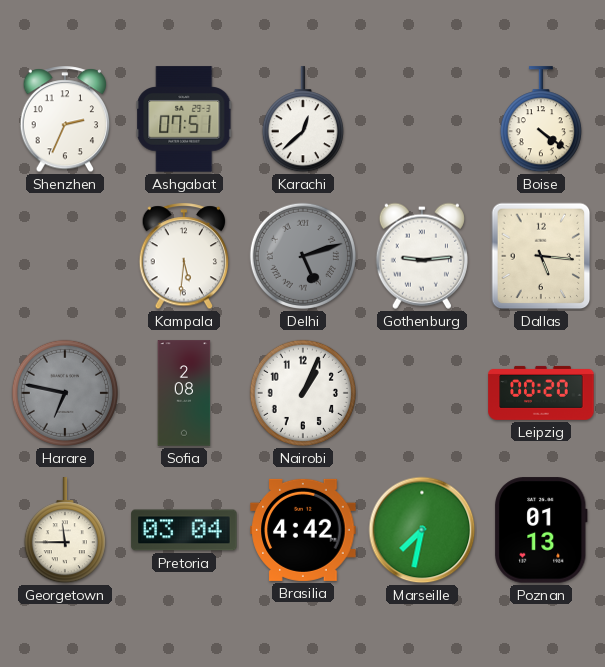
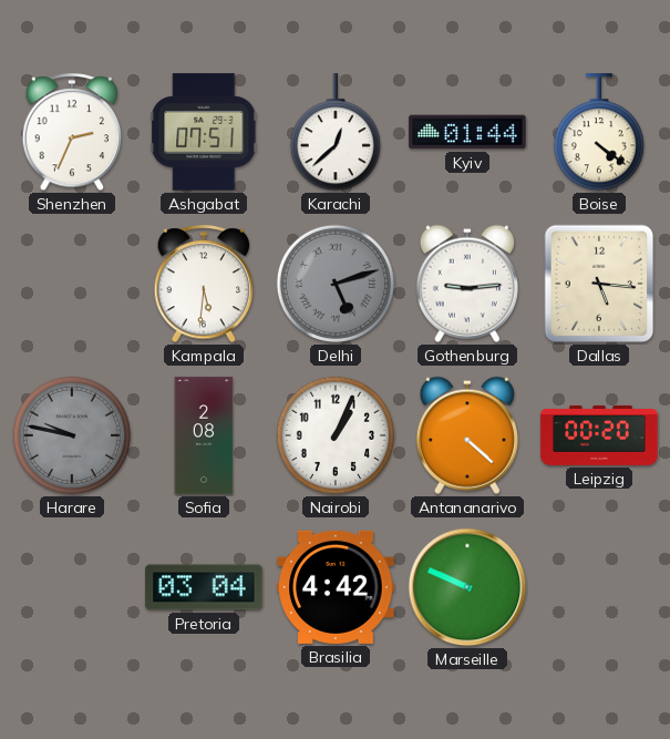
Kyiv: none -> 01:44 (467, 132)
Harare: 6:47 -> 9:47 (72, 435)
Antananarivo: none -> 4:22 (467, 435)
Georgetown: 11:45 -> none (65, 531)
Marseille: 7:32 -> 9:49 (467, 587)
Poznan: 01:13 -> none (541, 530)
